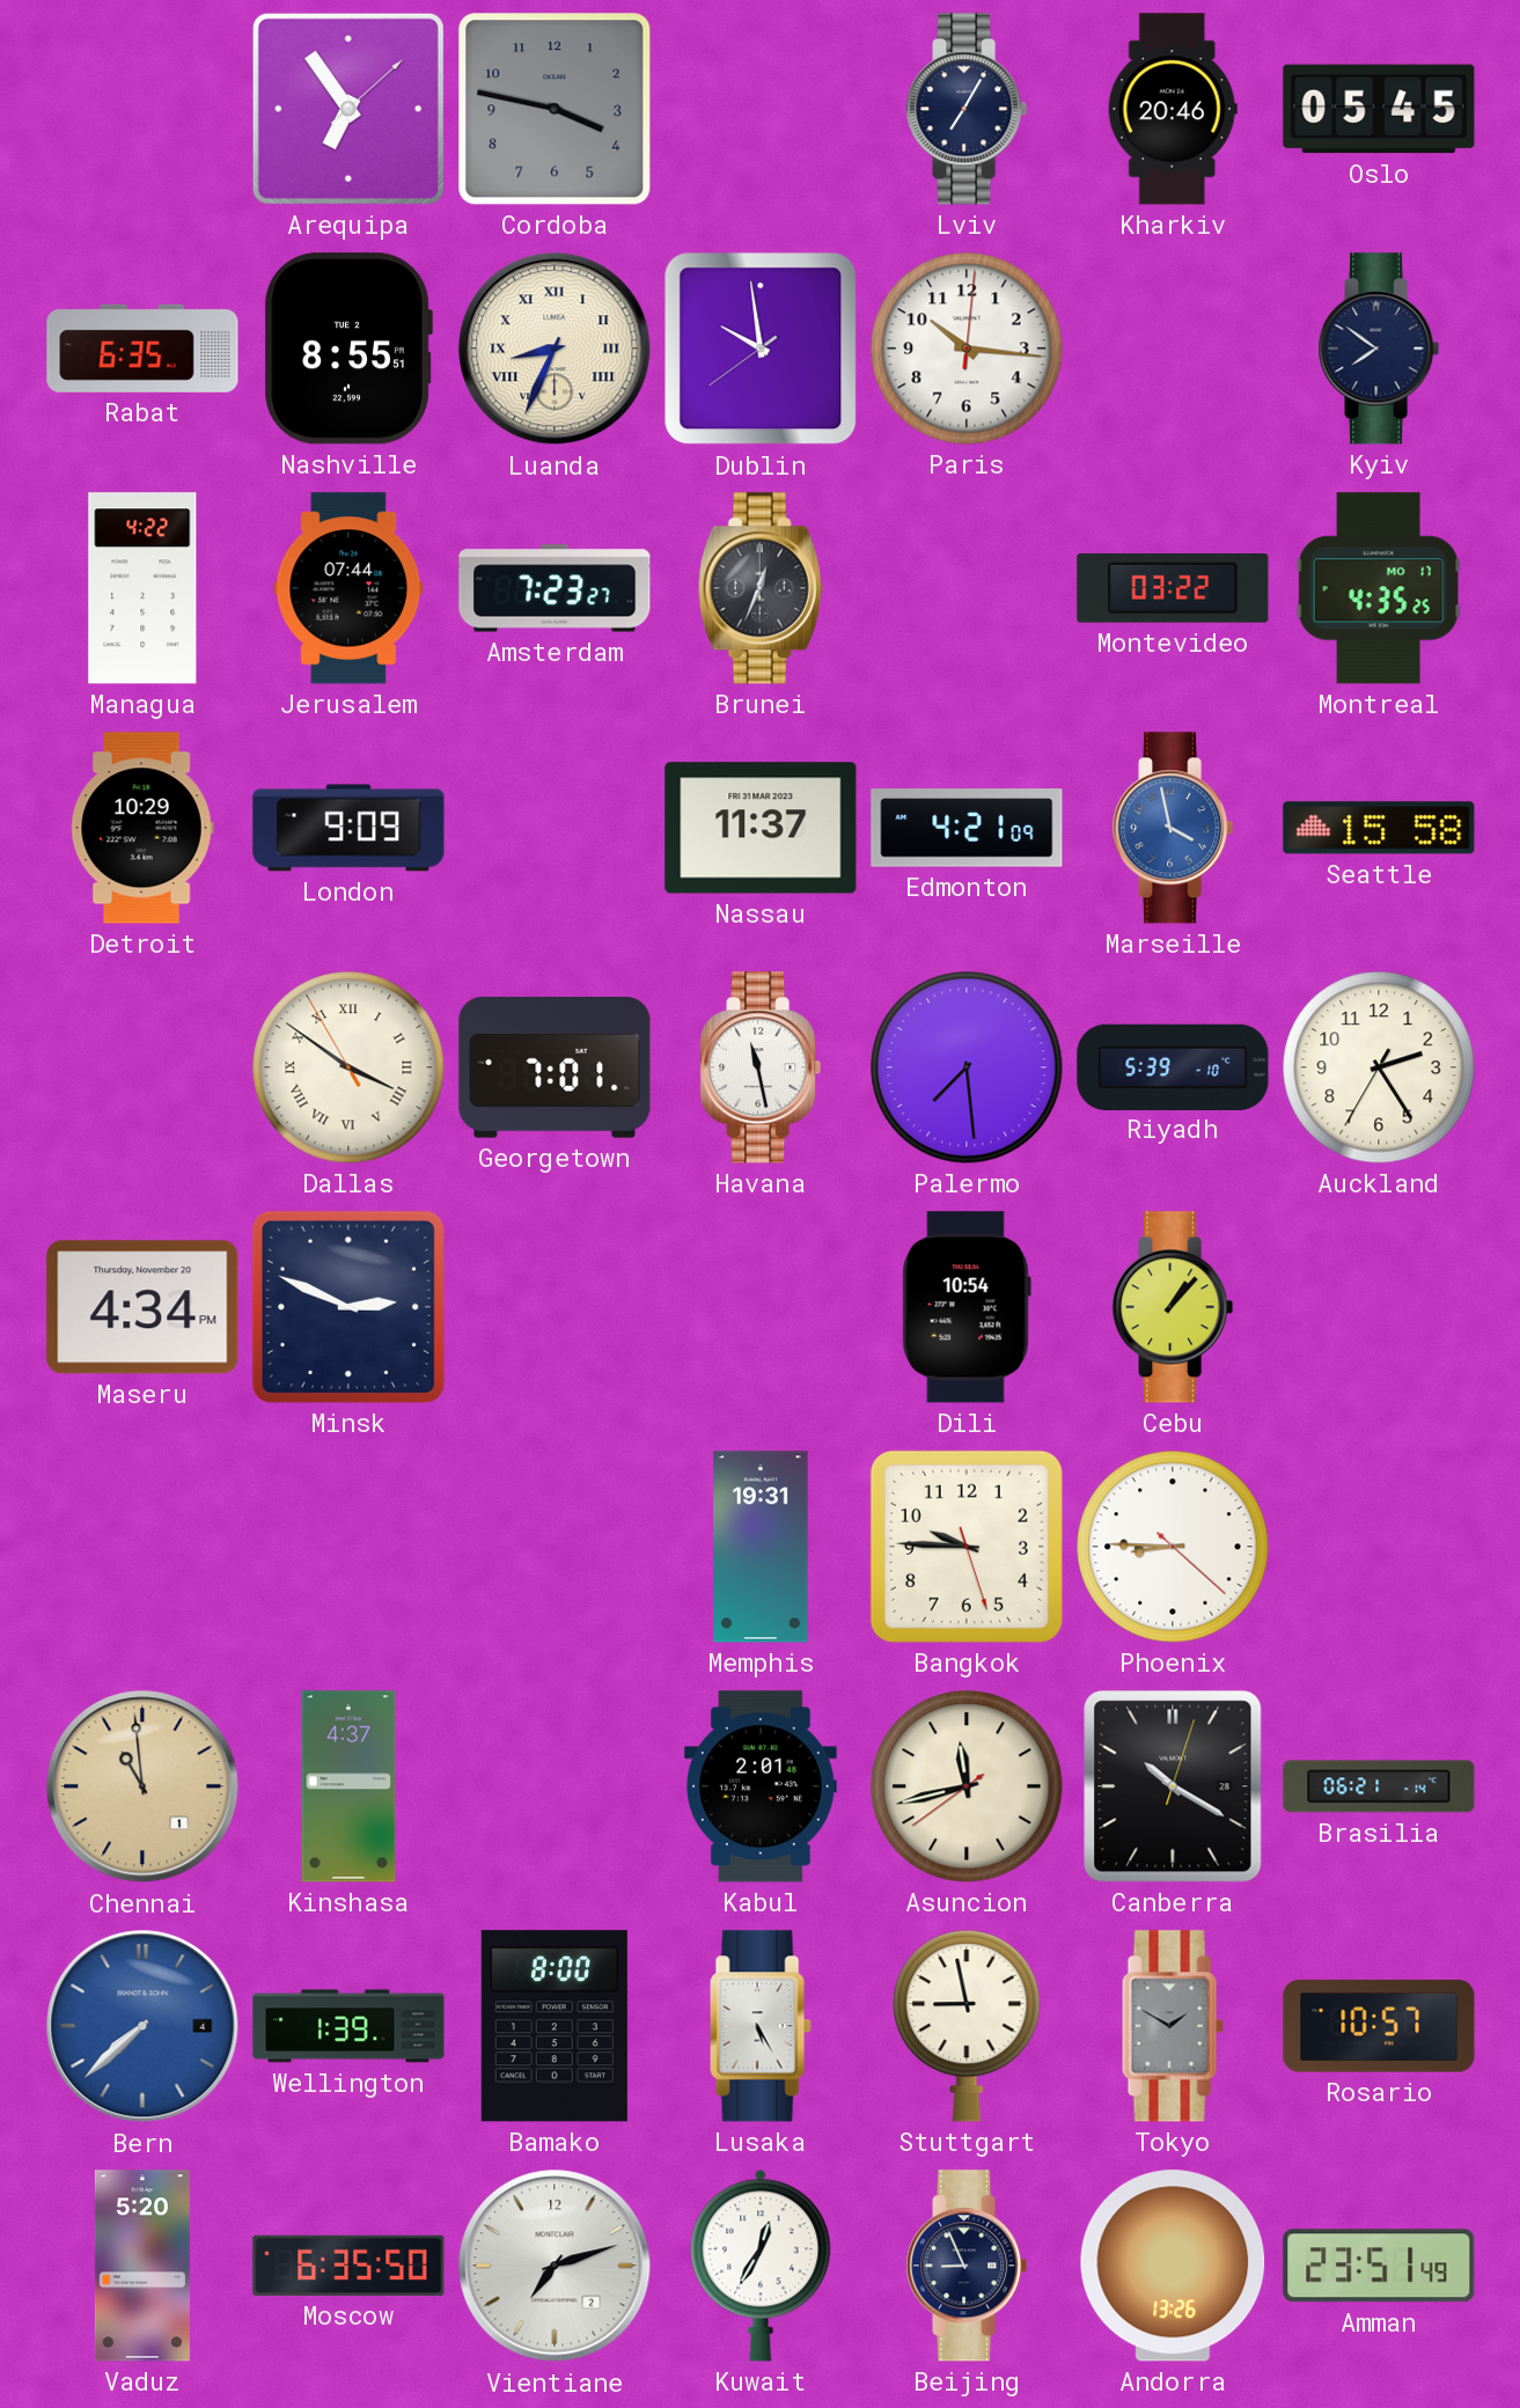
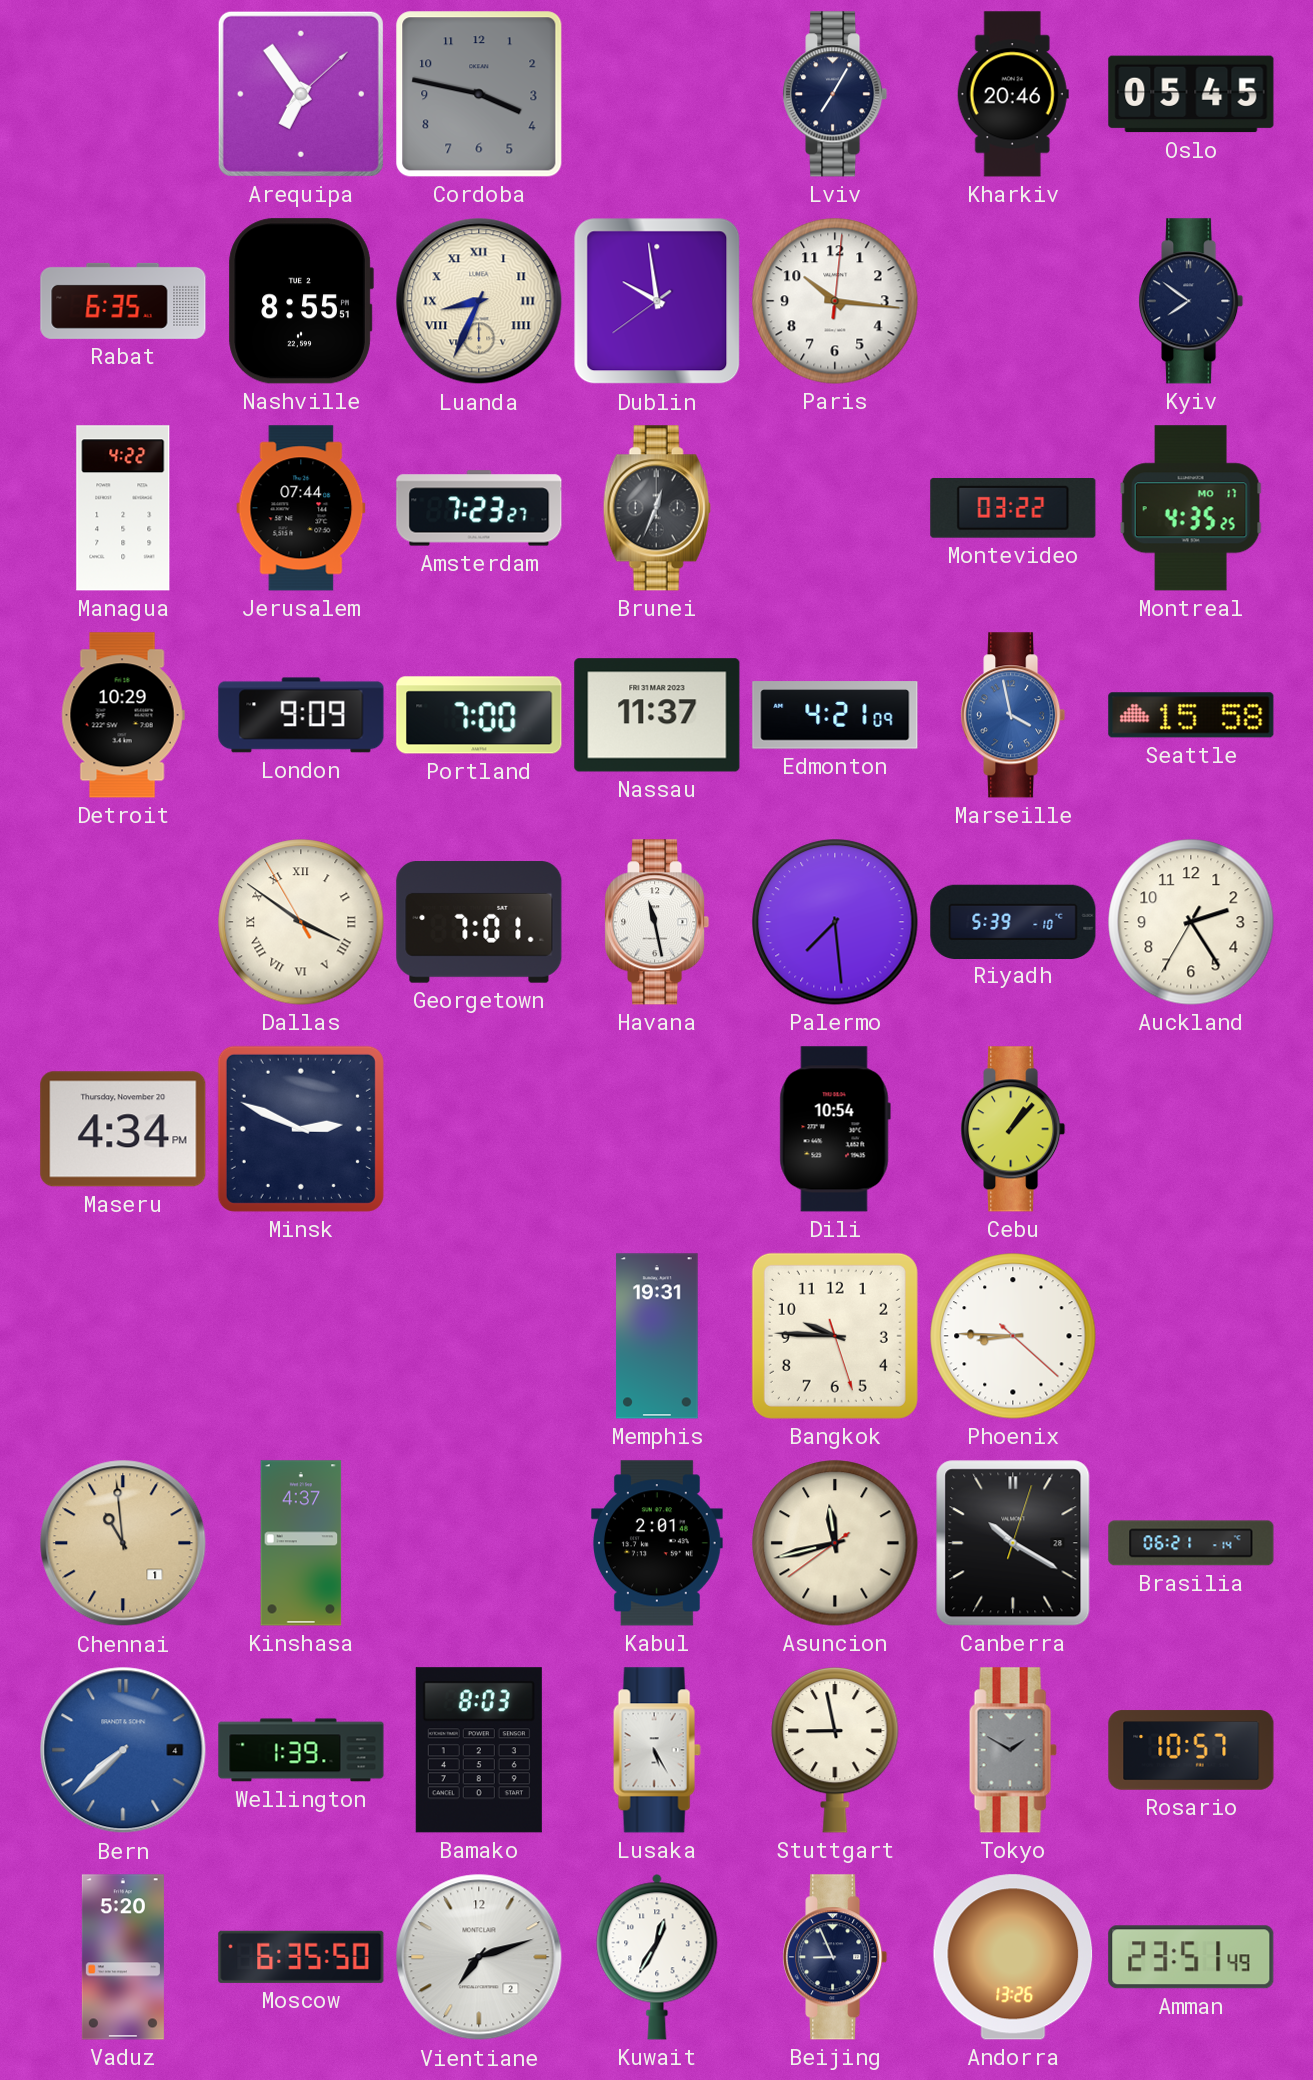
Portland: none -> 7:00 (479, 715)
Bamako: 8:00 -> 8:03 (479, 1750)
